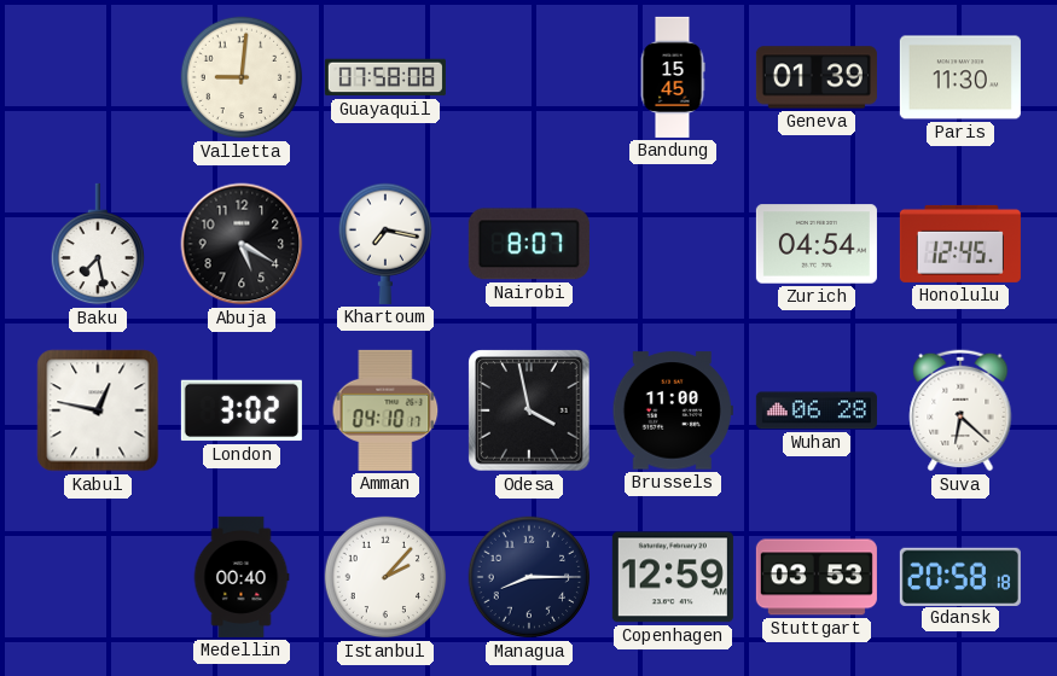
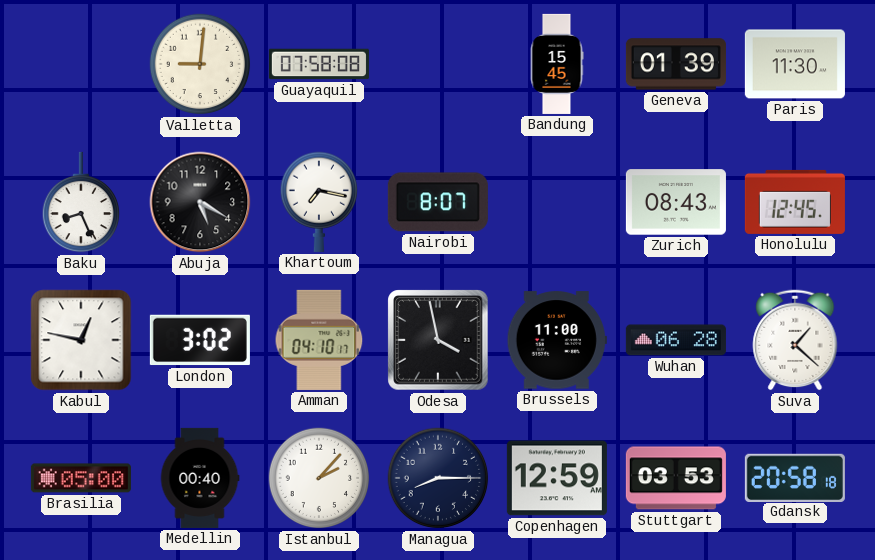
Baku: 7:28 -> 8:26 (80, 202)
Zurich: 04:54 -> 08:43 (676, 202)
Suva: 6:22 -> 1:22 (795, 340)
Brasilia: none -> 05:00 (81, 478)
